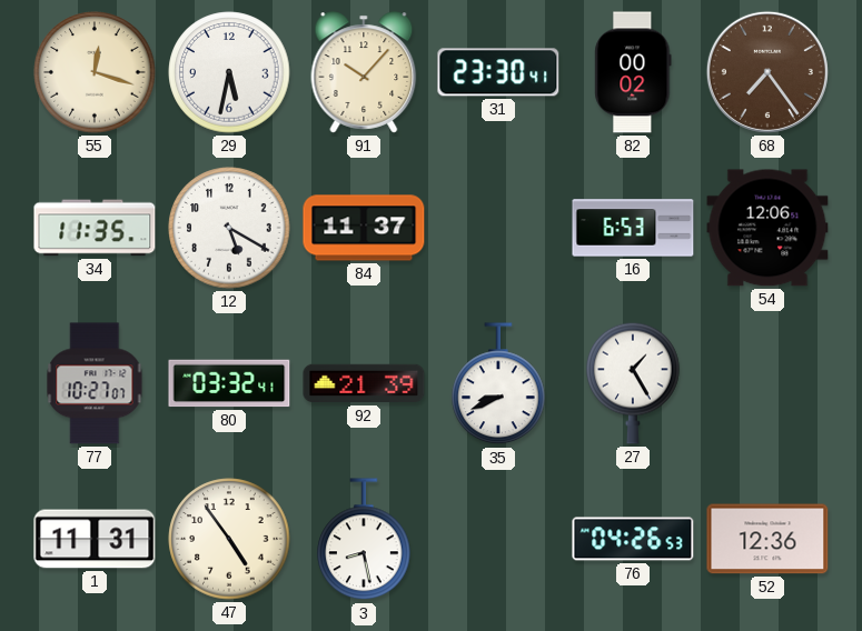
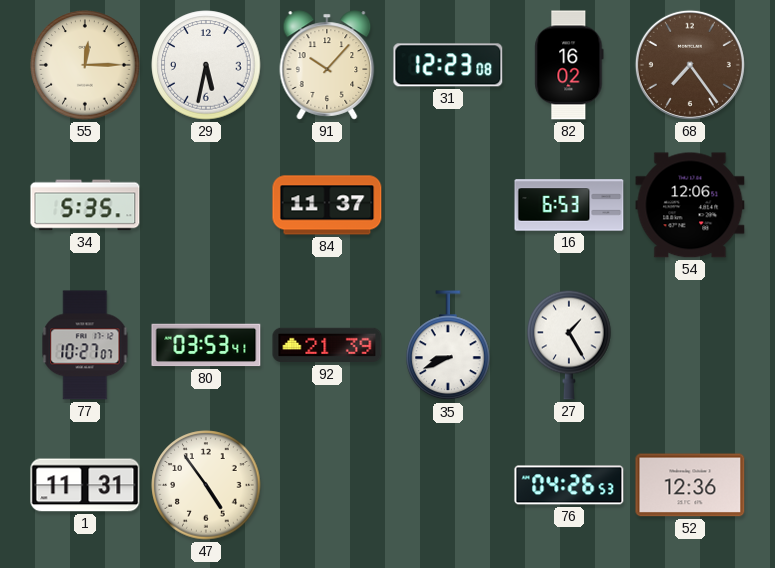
55: 12:18 -> 12:15 (85, 65)
31: 23:30 -> 12:23 (448, 65)
82: 00:02 -> 16:02 (569, 65)
34: 11:35 -> 5:35 (85, 205)
12: 5:20 -> none (229, 228)
80: 03:32 -> 03:53 (206, 345)
3: 8:28 -> none (364, 540)
